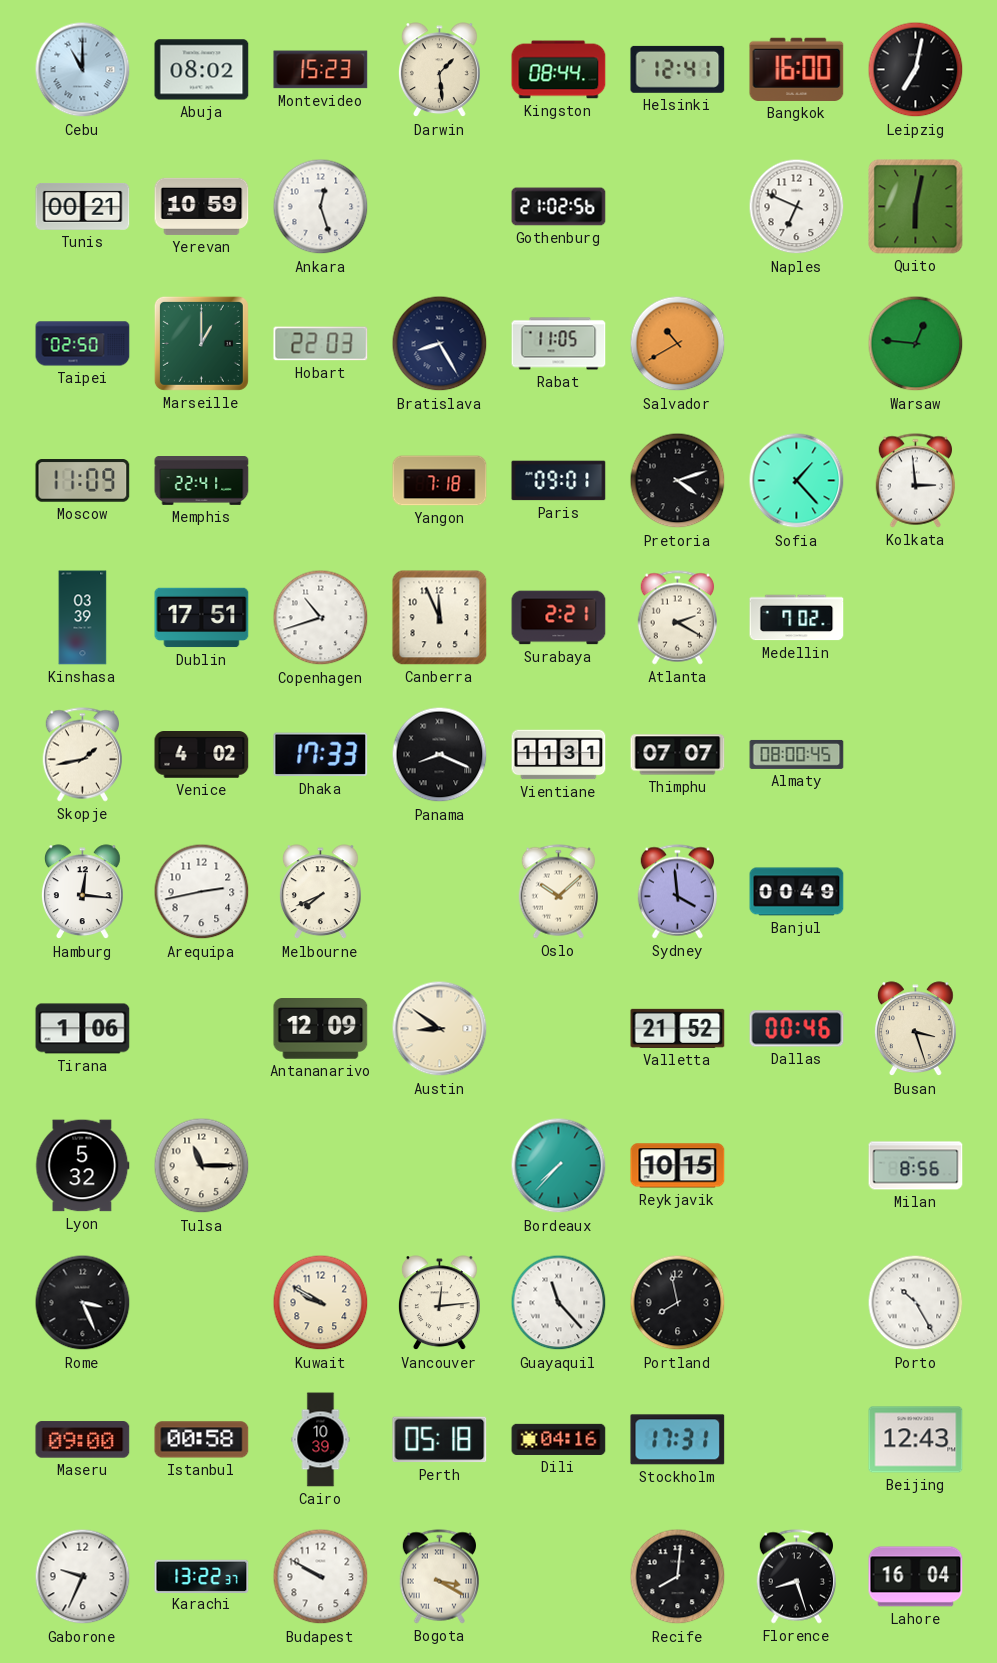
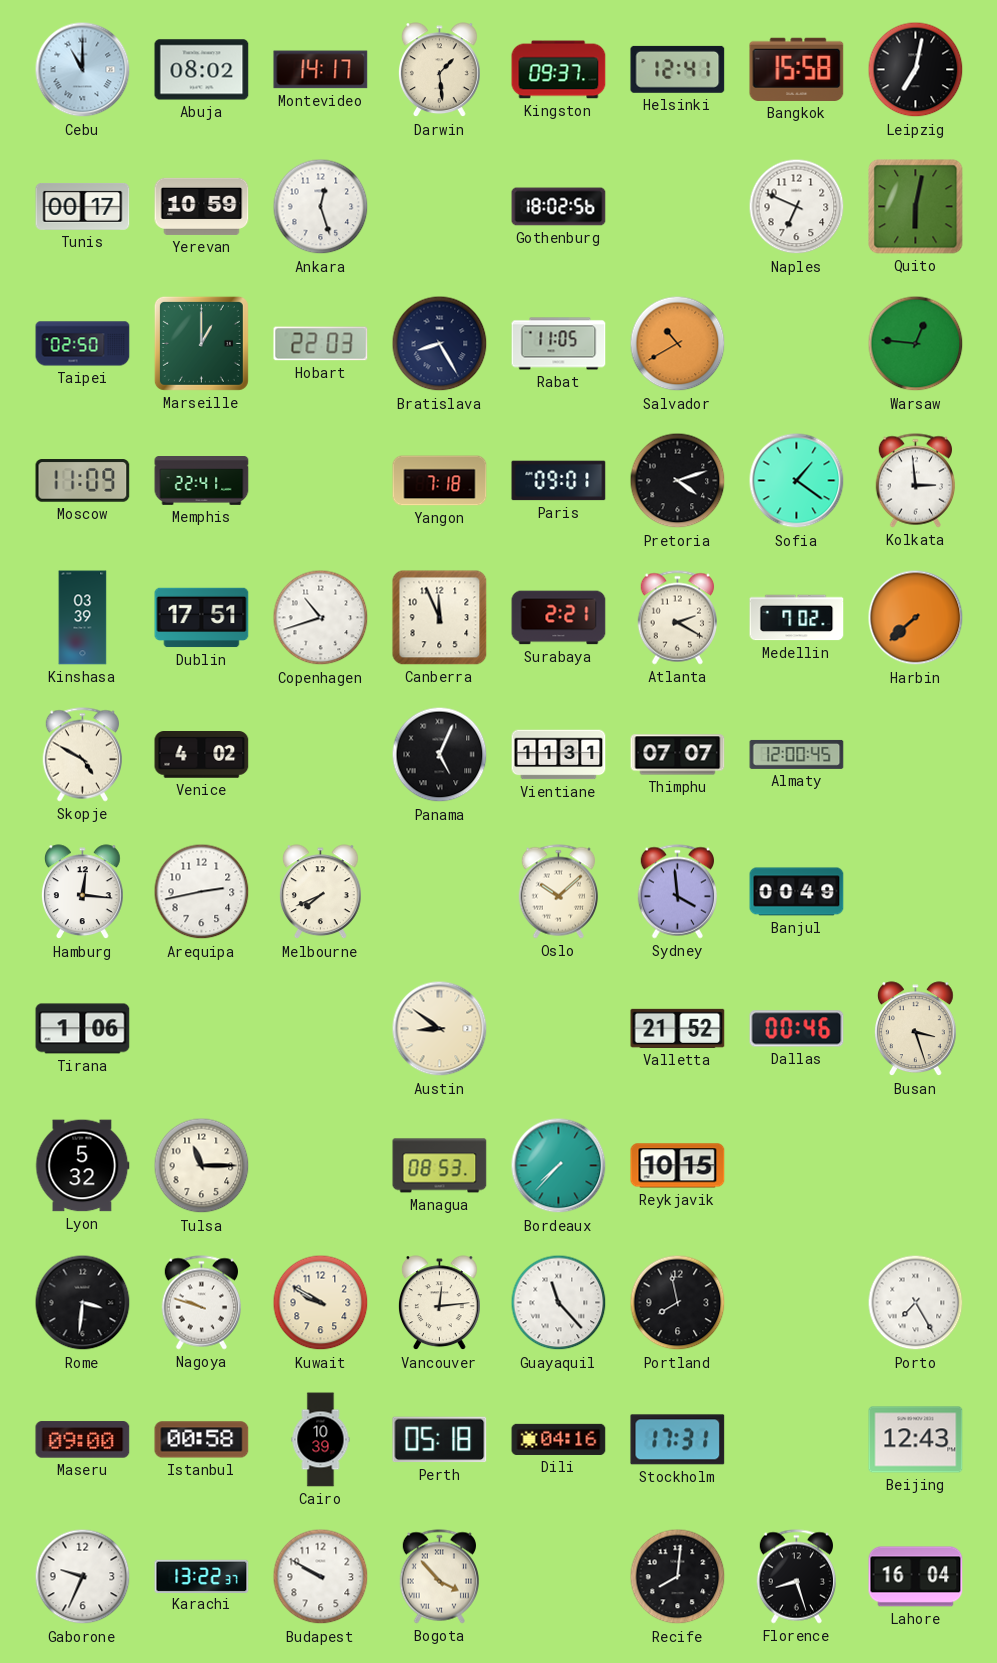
Montevideo: 15:23 -> 14:17 (321, 70)
Kingston: 08:44 -> 09:37 (559, 70)
Bangkok: 16:00 -> 15:58 (797, 69)
Tunis: 00:21 -> 00:17 (83, 206)
Gothenburg: 21:02 -> 18:02 (559, 207)
Sofia: 1:23 -> 1:21 (797, 481)
Harbin: none -> 7:38 (916, 618)
Skopje: 1:43 -> 4:50 (82, 755)
Dhaka: 17:33 -> none (321, 755)
Panama: 8:19 -> 5:04 (440, 755)
Almaty: 08:00 -> 12:00 (797, 754)
Antananarivo: 12:09 -> none (321, 1029)
Managua: none -> 08:53 (440, 1166)
Milan: 8:56 -> none (916, 1166)
Rome: 3:26 -> 3:31 (83, 1303)
Nagoya: none -> 9:48 (201, 1303)
Porto: 10:25 -> 7:25 (916, 1303)
Bogota: 3:20 -> 3:53 (439, 1577)
